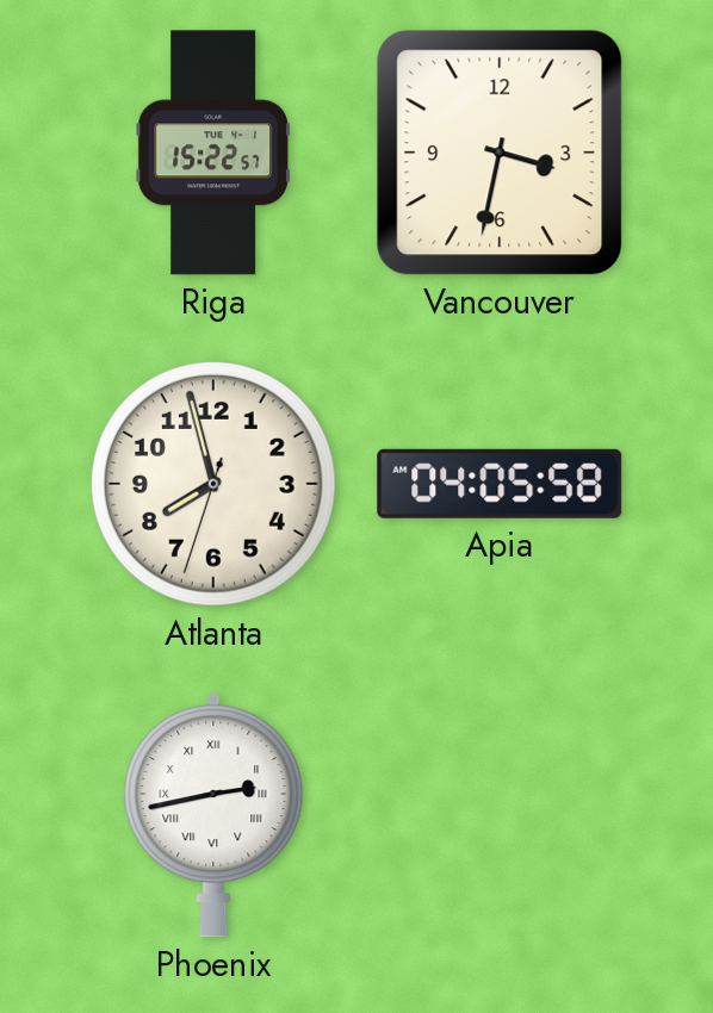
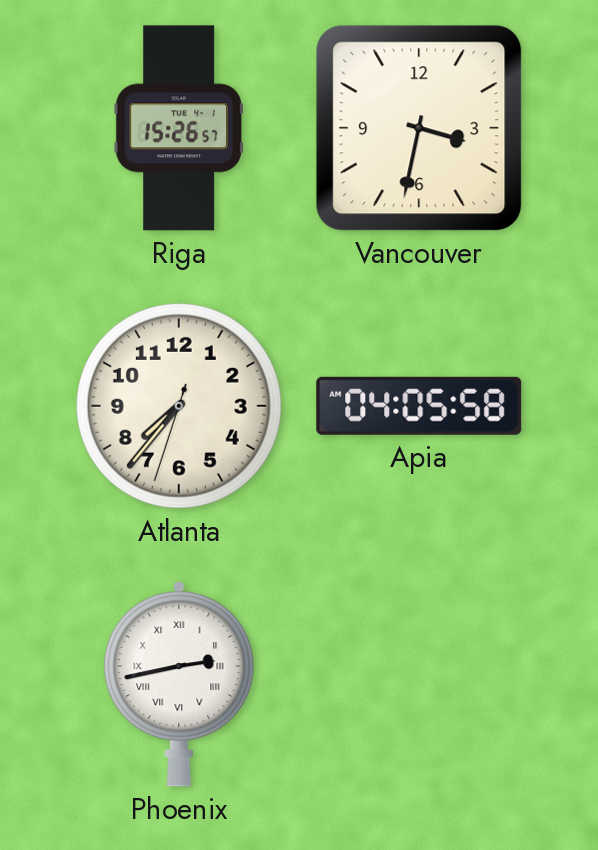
Riga: 15:22 -> 15:26 (179, 128)
Atlanta: 7:57 -> 7:36 (179, 406)
